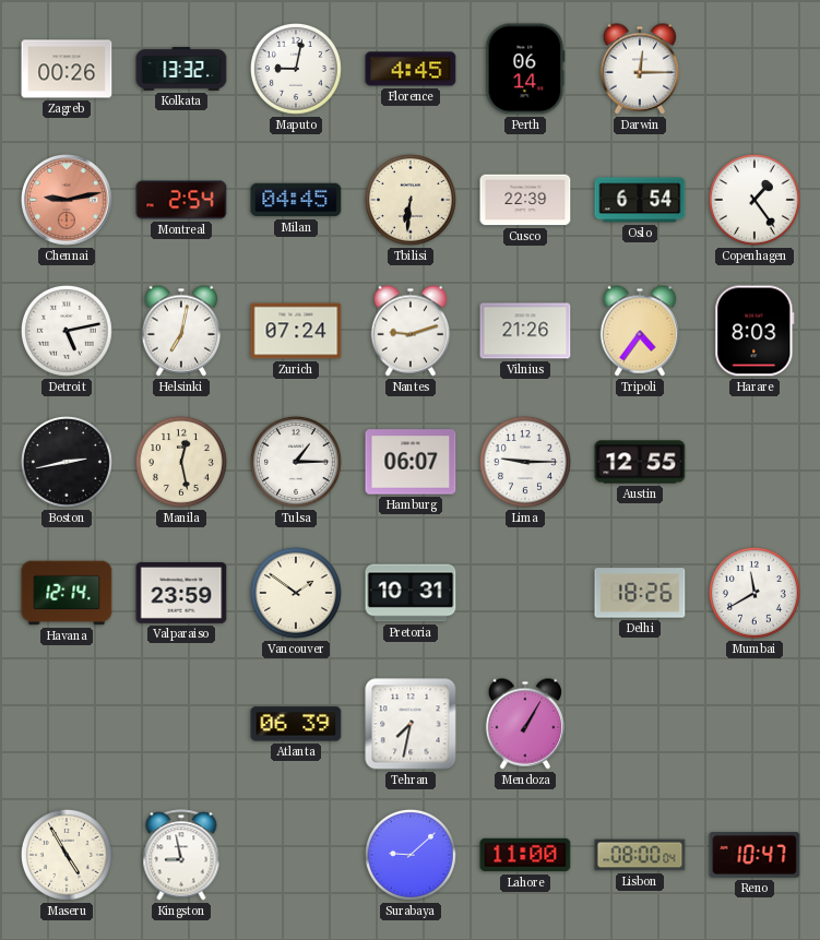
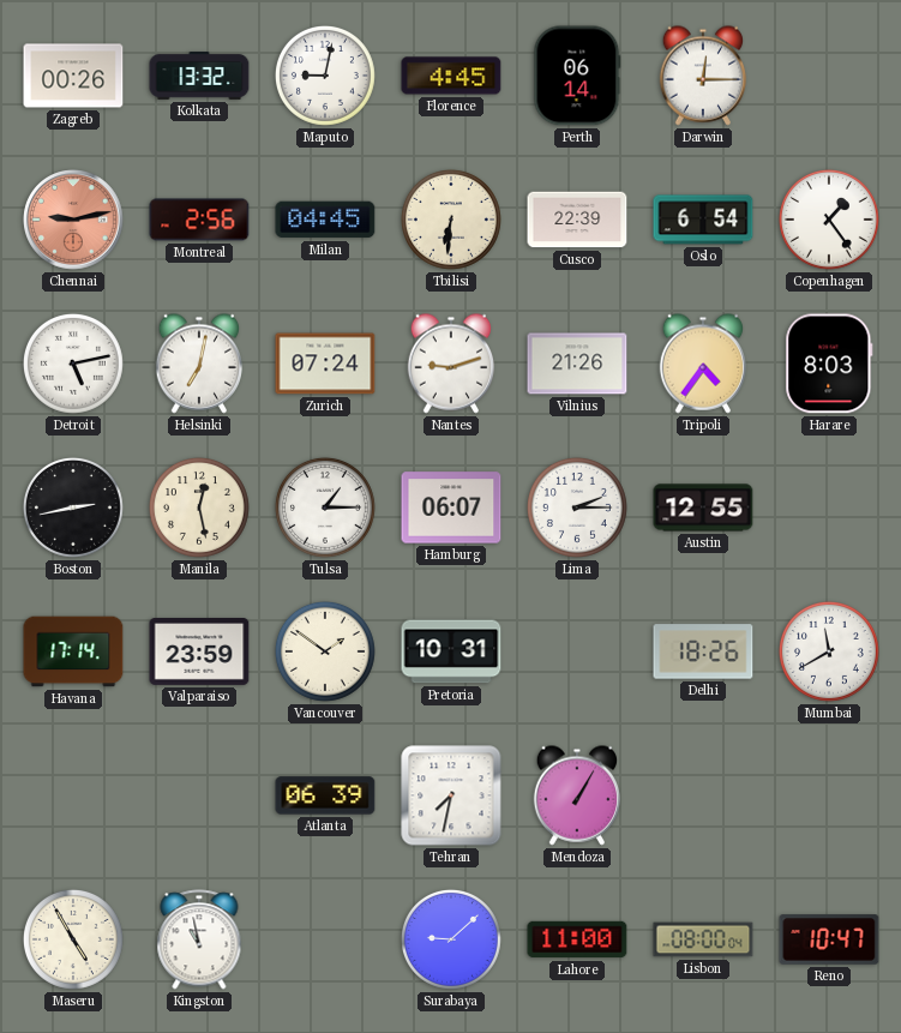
Montreal: 2:54 -> 2:56 (199, 220)
Lima: 9:15 -> 2:15 (577, 508)
Havana: 12:14 -> 17:14 (73, 651)
Kingston: 8:58 -> 10:58 (199, 939)
